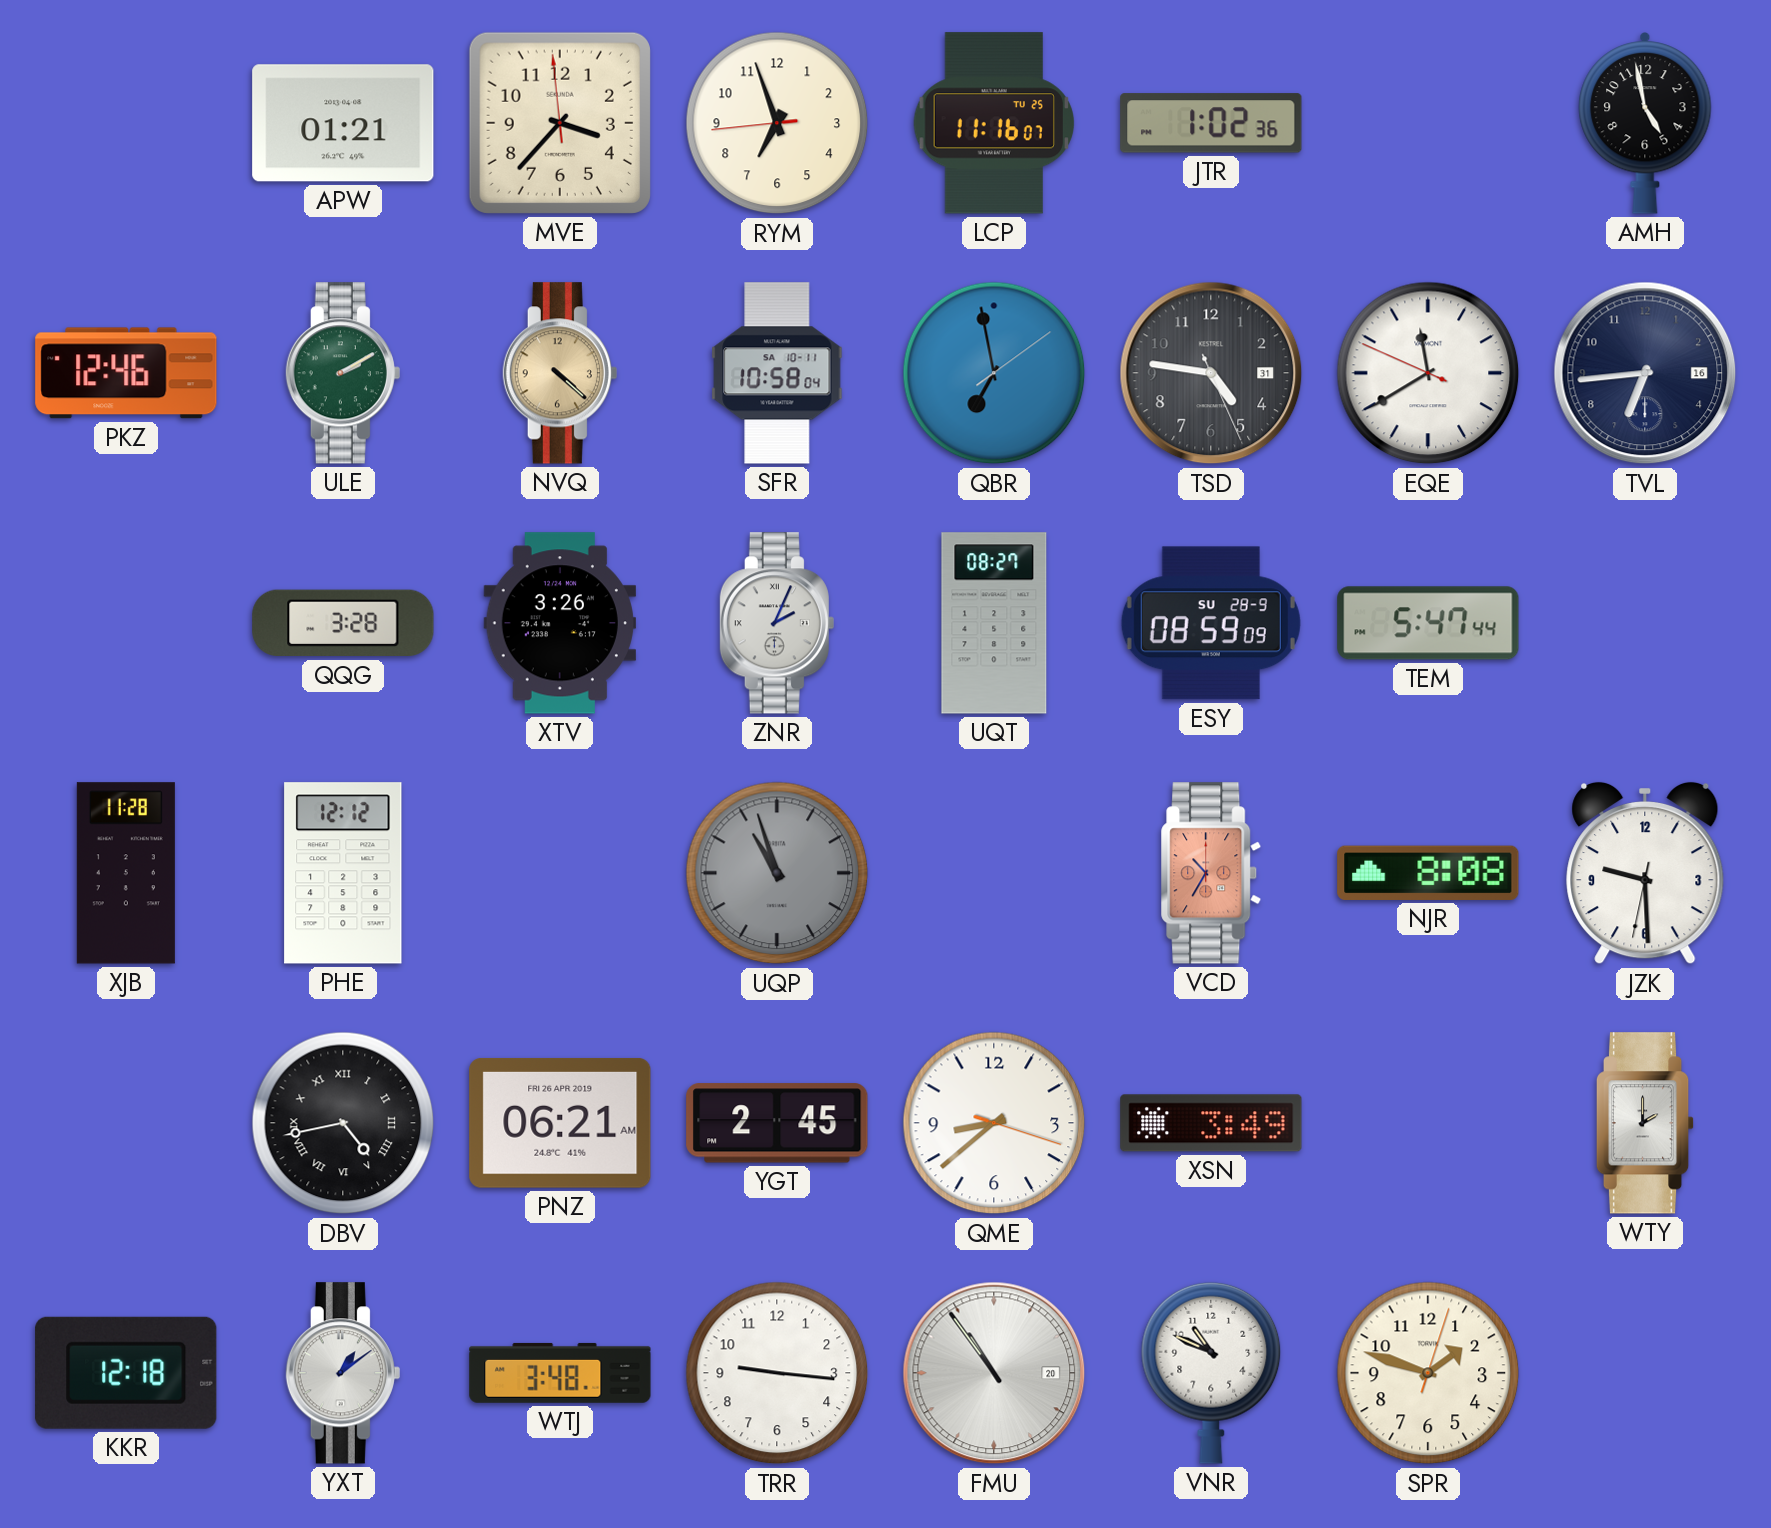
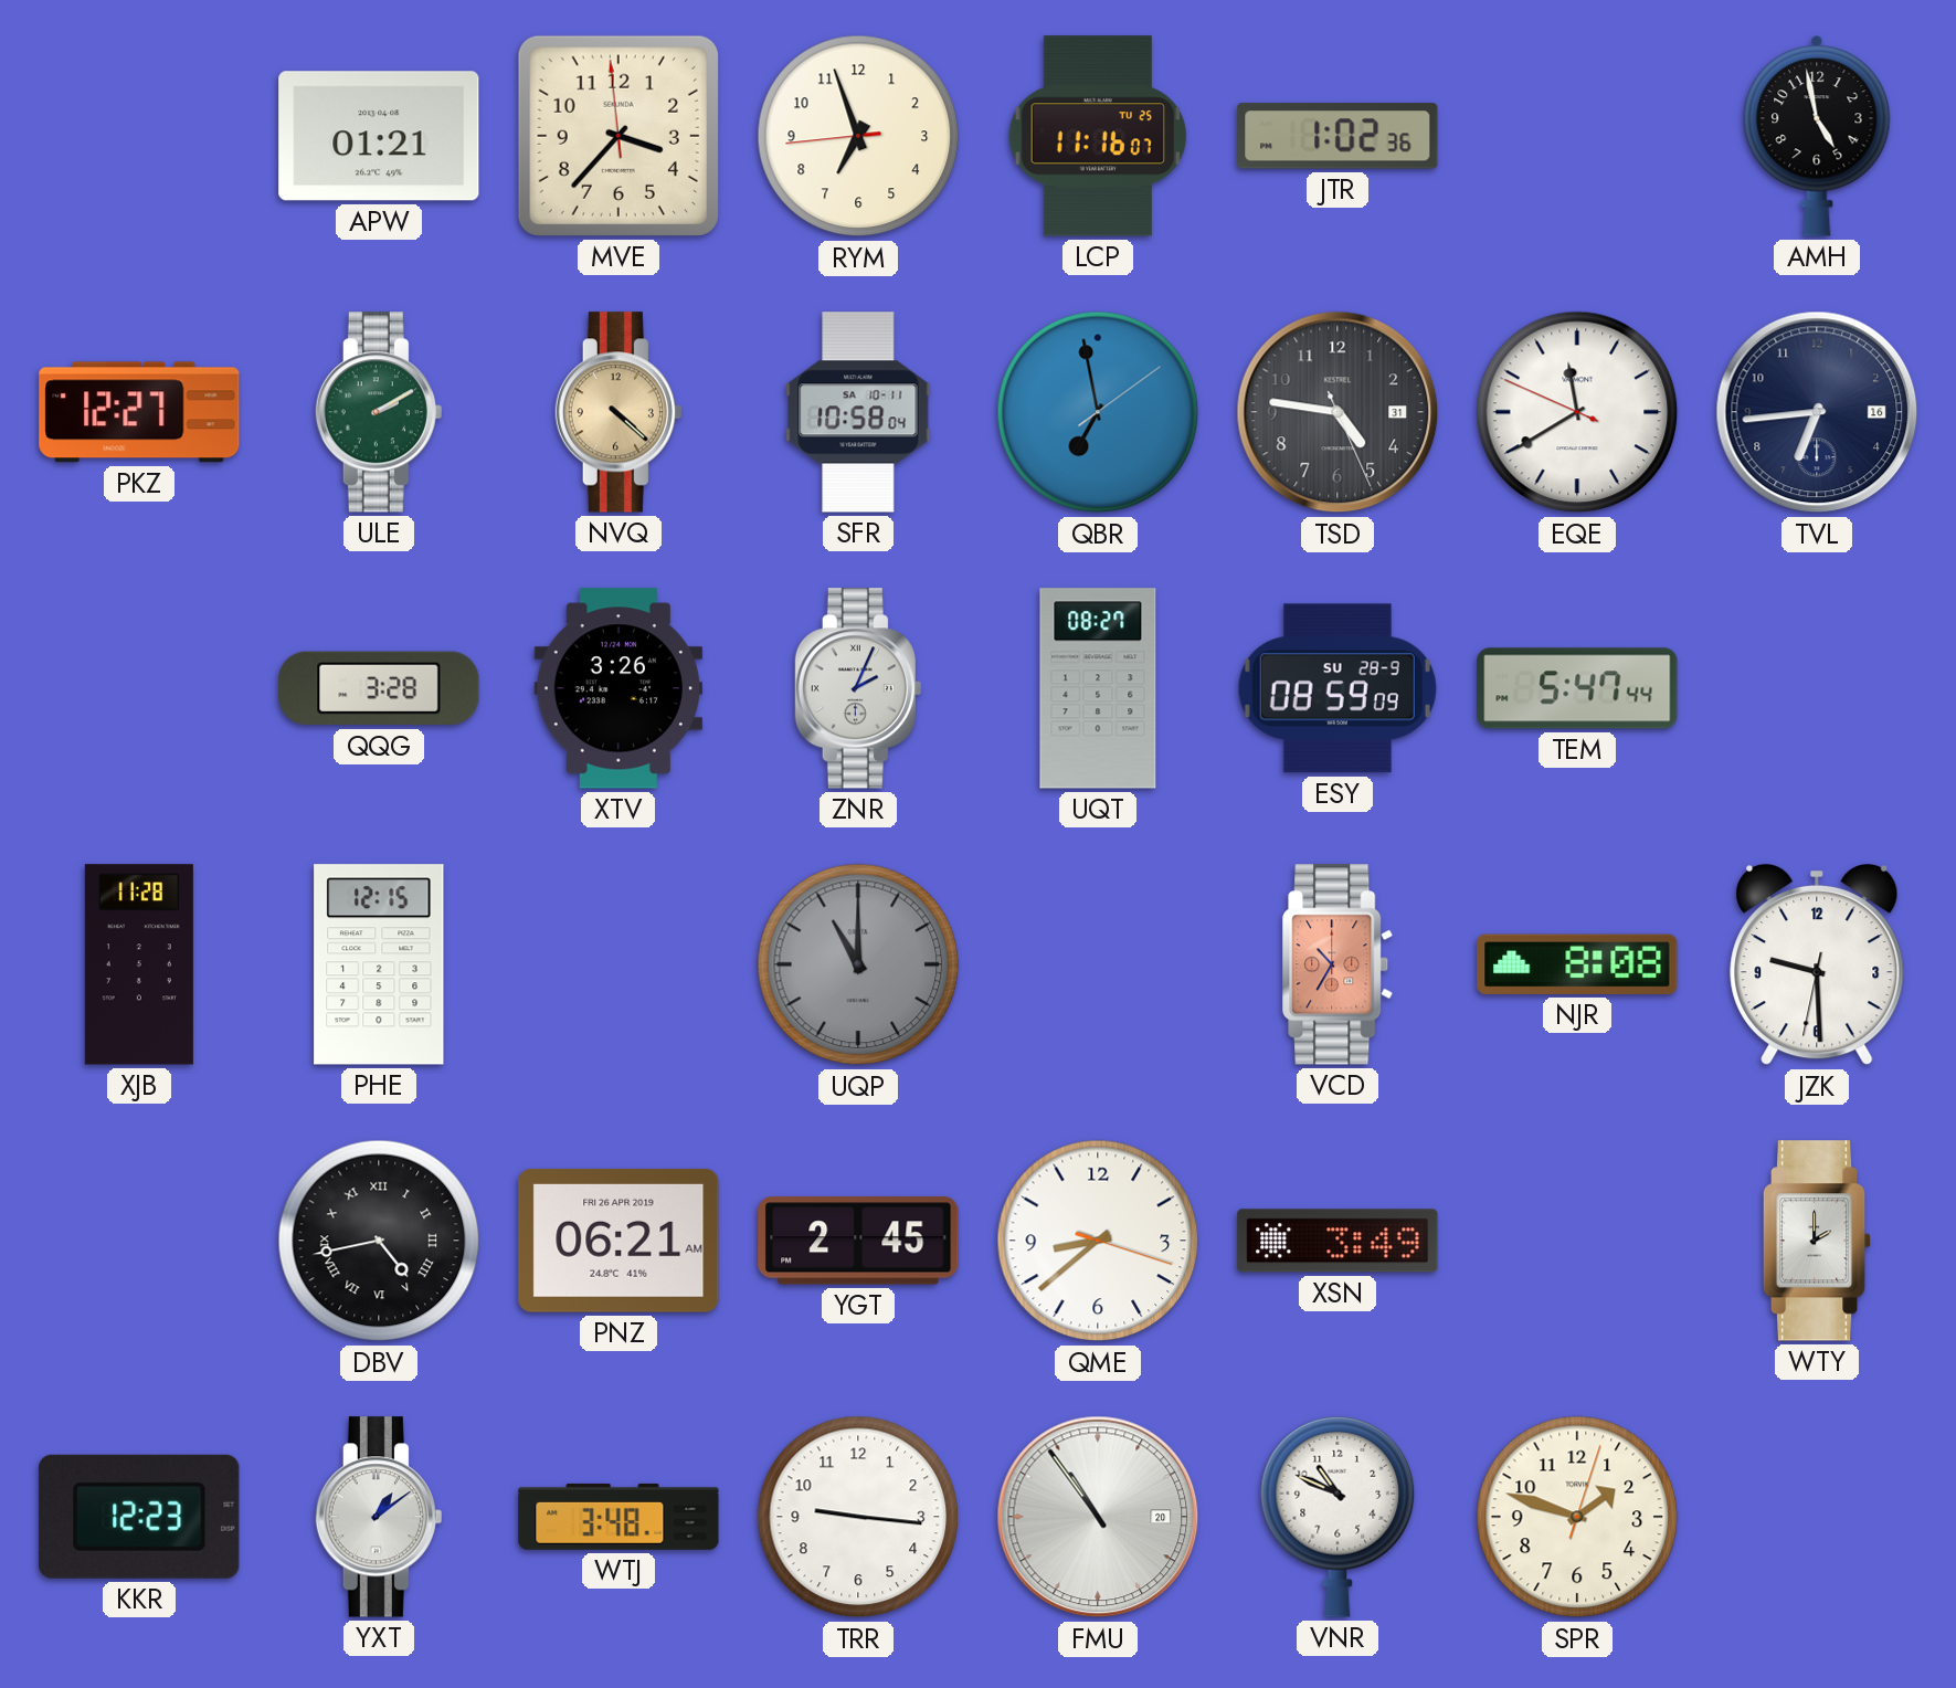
PKZ: 12:46 -> 12:27 (139, 412)
PHE: 12:12 -> 12:15 (379, 964)
UQP: 10:57 -> 11:00 (858, 964)
KKR: 12:18 -> 12:23 (139, 1517)
